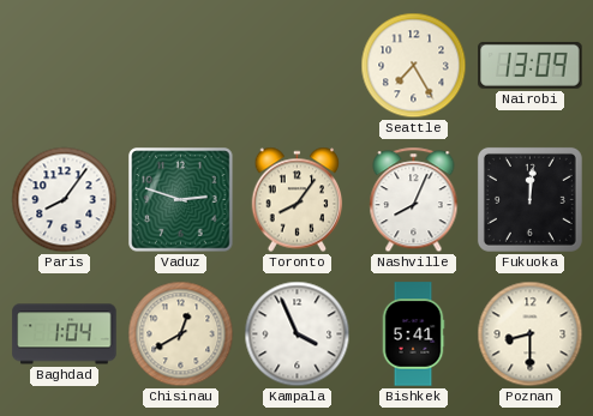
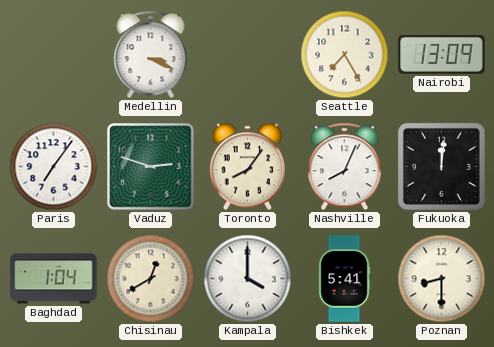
Medellin: none -> 3:19 (151, 55)
Paris: 8:06 -> 7:06 (54, 167)
Kampala: 3:56 -> 4:00 (248, 279)
